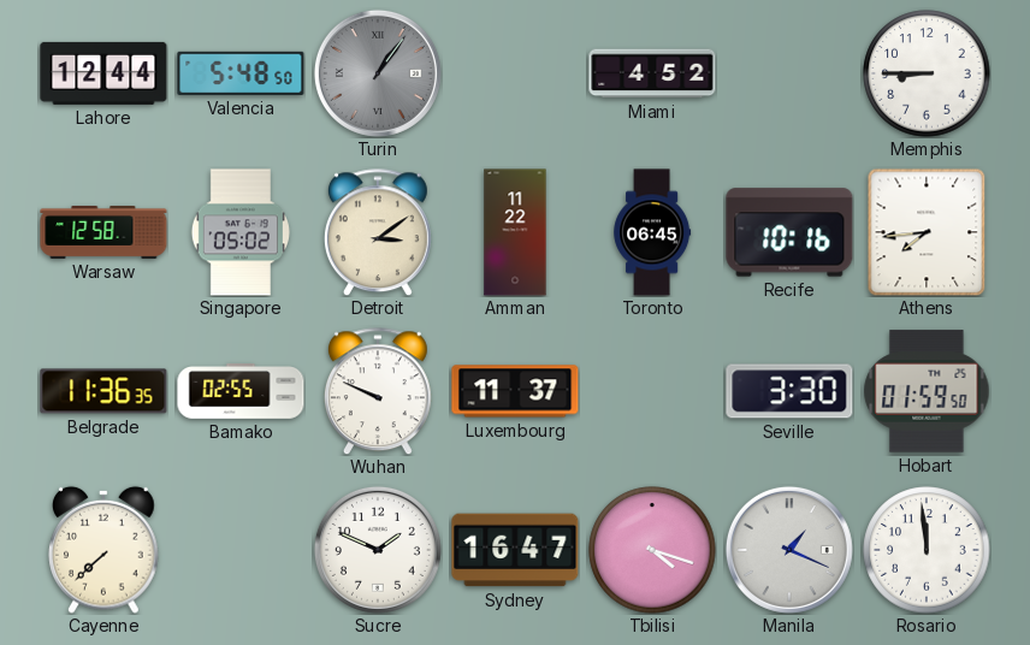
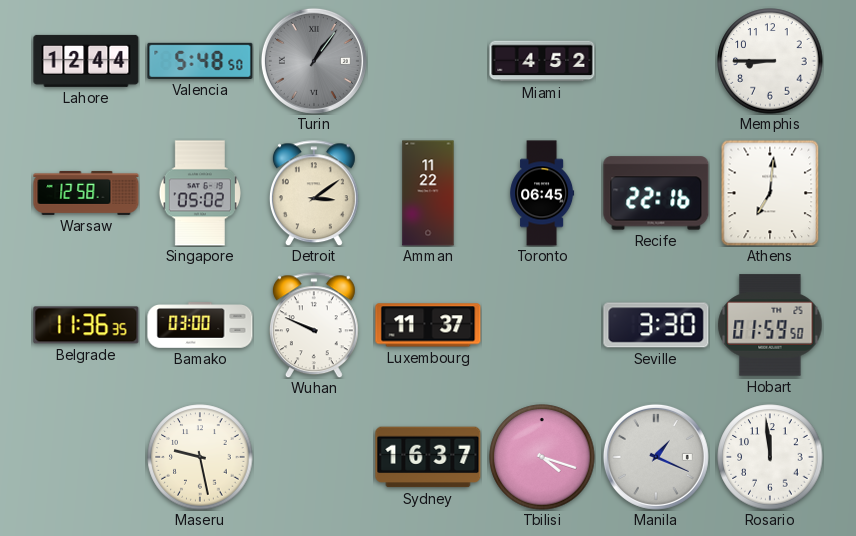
Recife: 10:16 -> 22:16 (656, 193)
Athens: 7:44 -> 7:01 (770, 193)
Bamako: 02:55 -> 03:00 (200, 325)
Cayenne: 7:38 -> none (103, 550)
Maseru: none -> 9:28 (200, 457)
Sucre: 1:49 -> none (378, 550)
Sydney: 16:47 -> 16:37 (428, 457)
